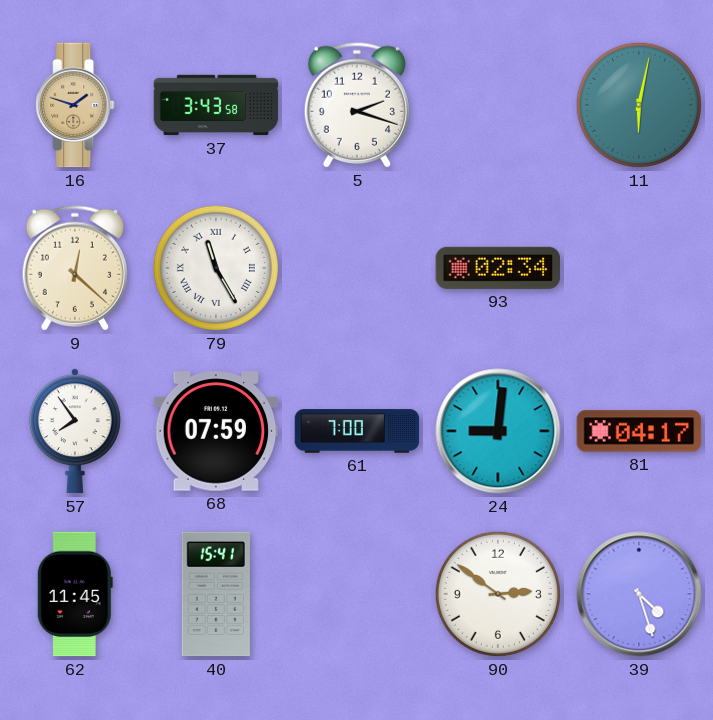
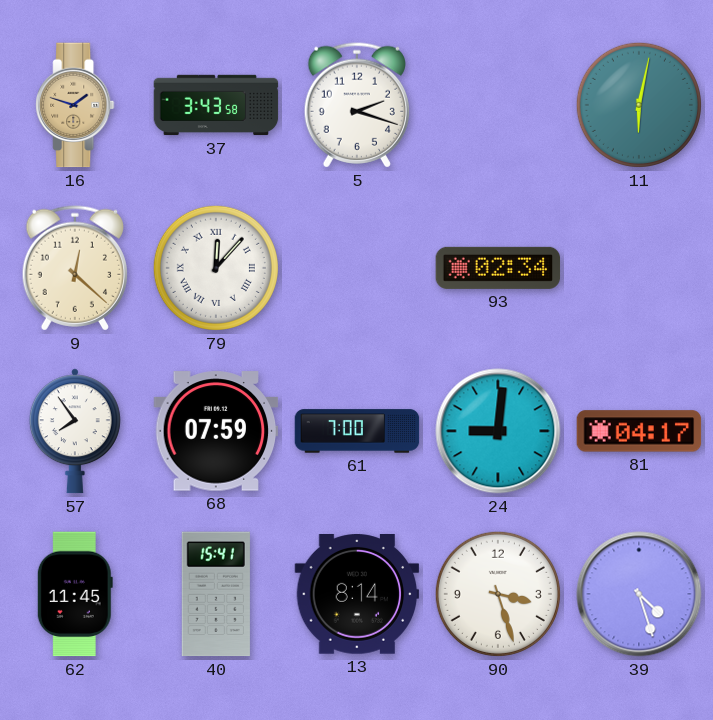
79: 11:25 -> 12:07 (216, 268)
13: none -> 8:14 (357, 595)
90: 2:51 -> 3:27 (498, 594)
